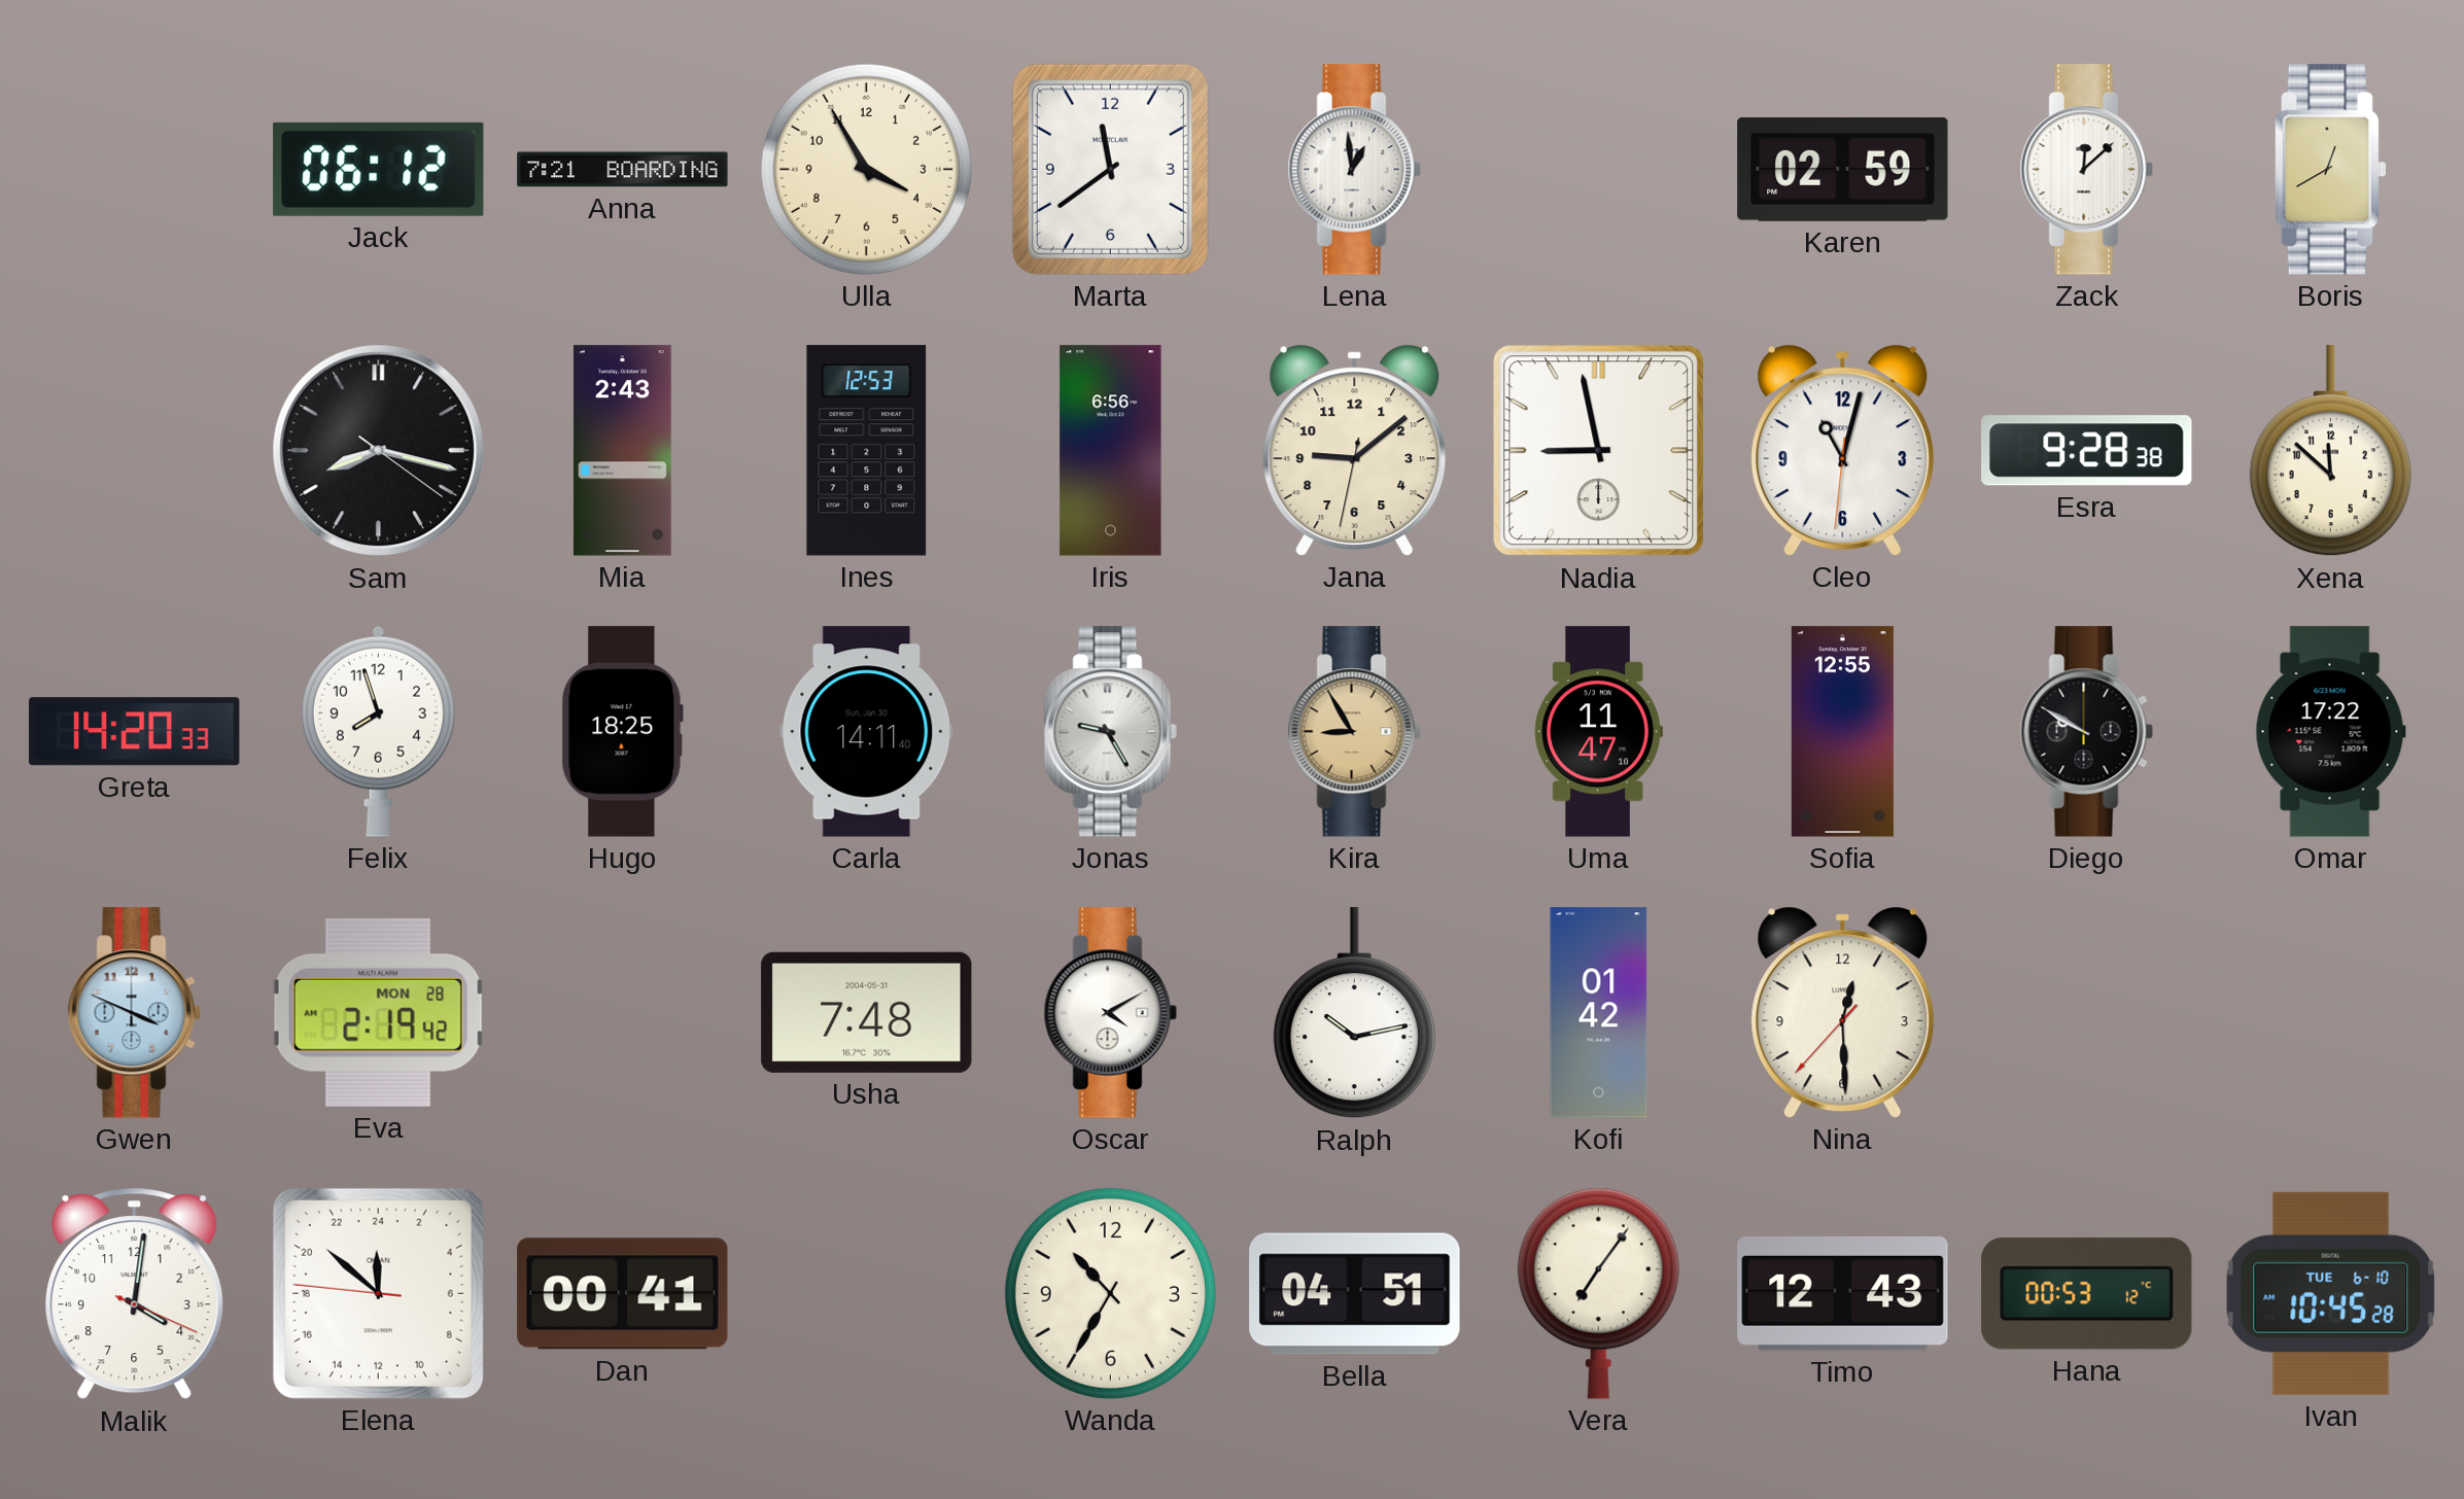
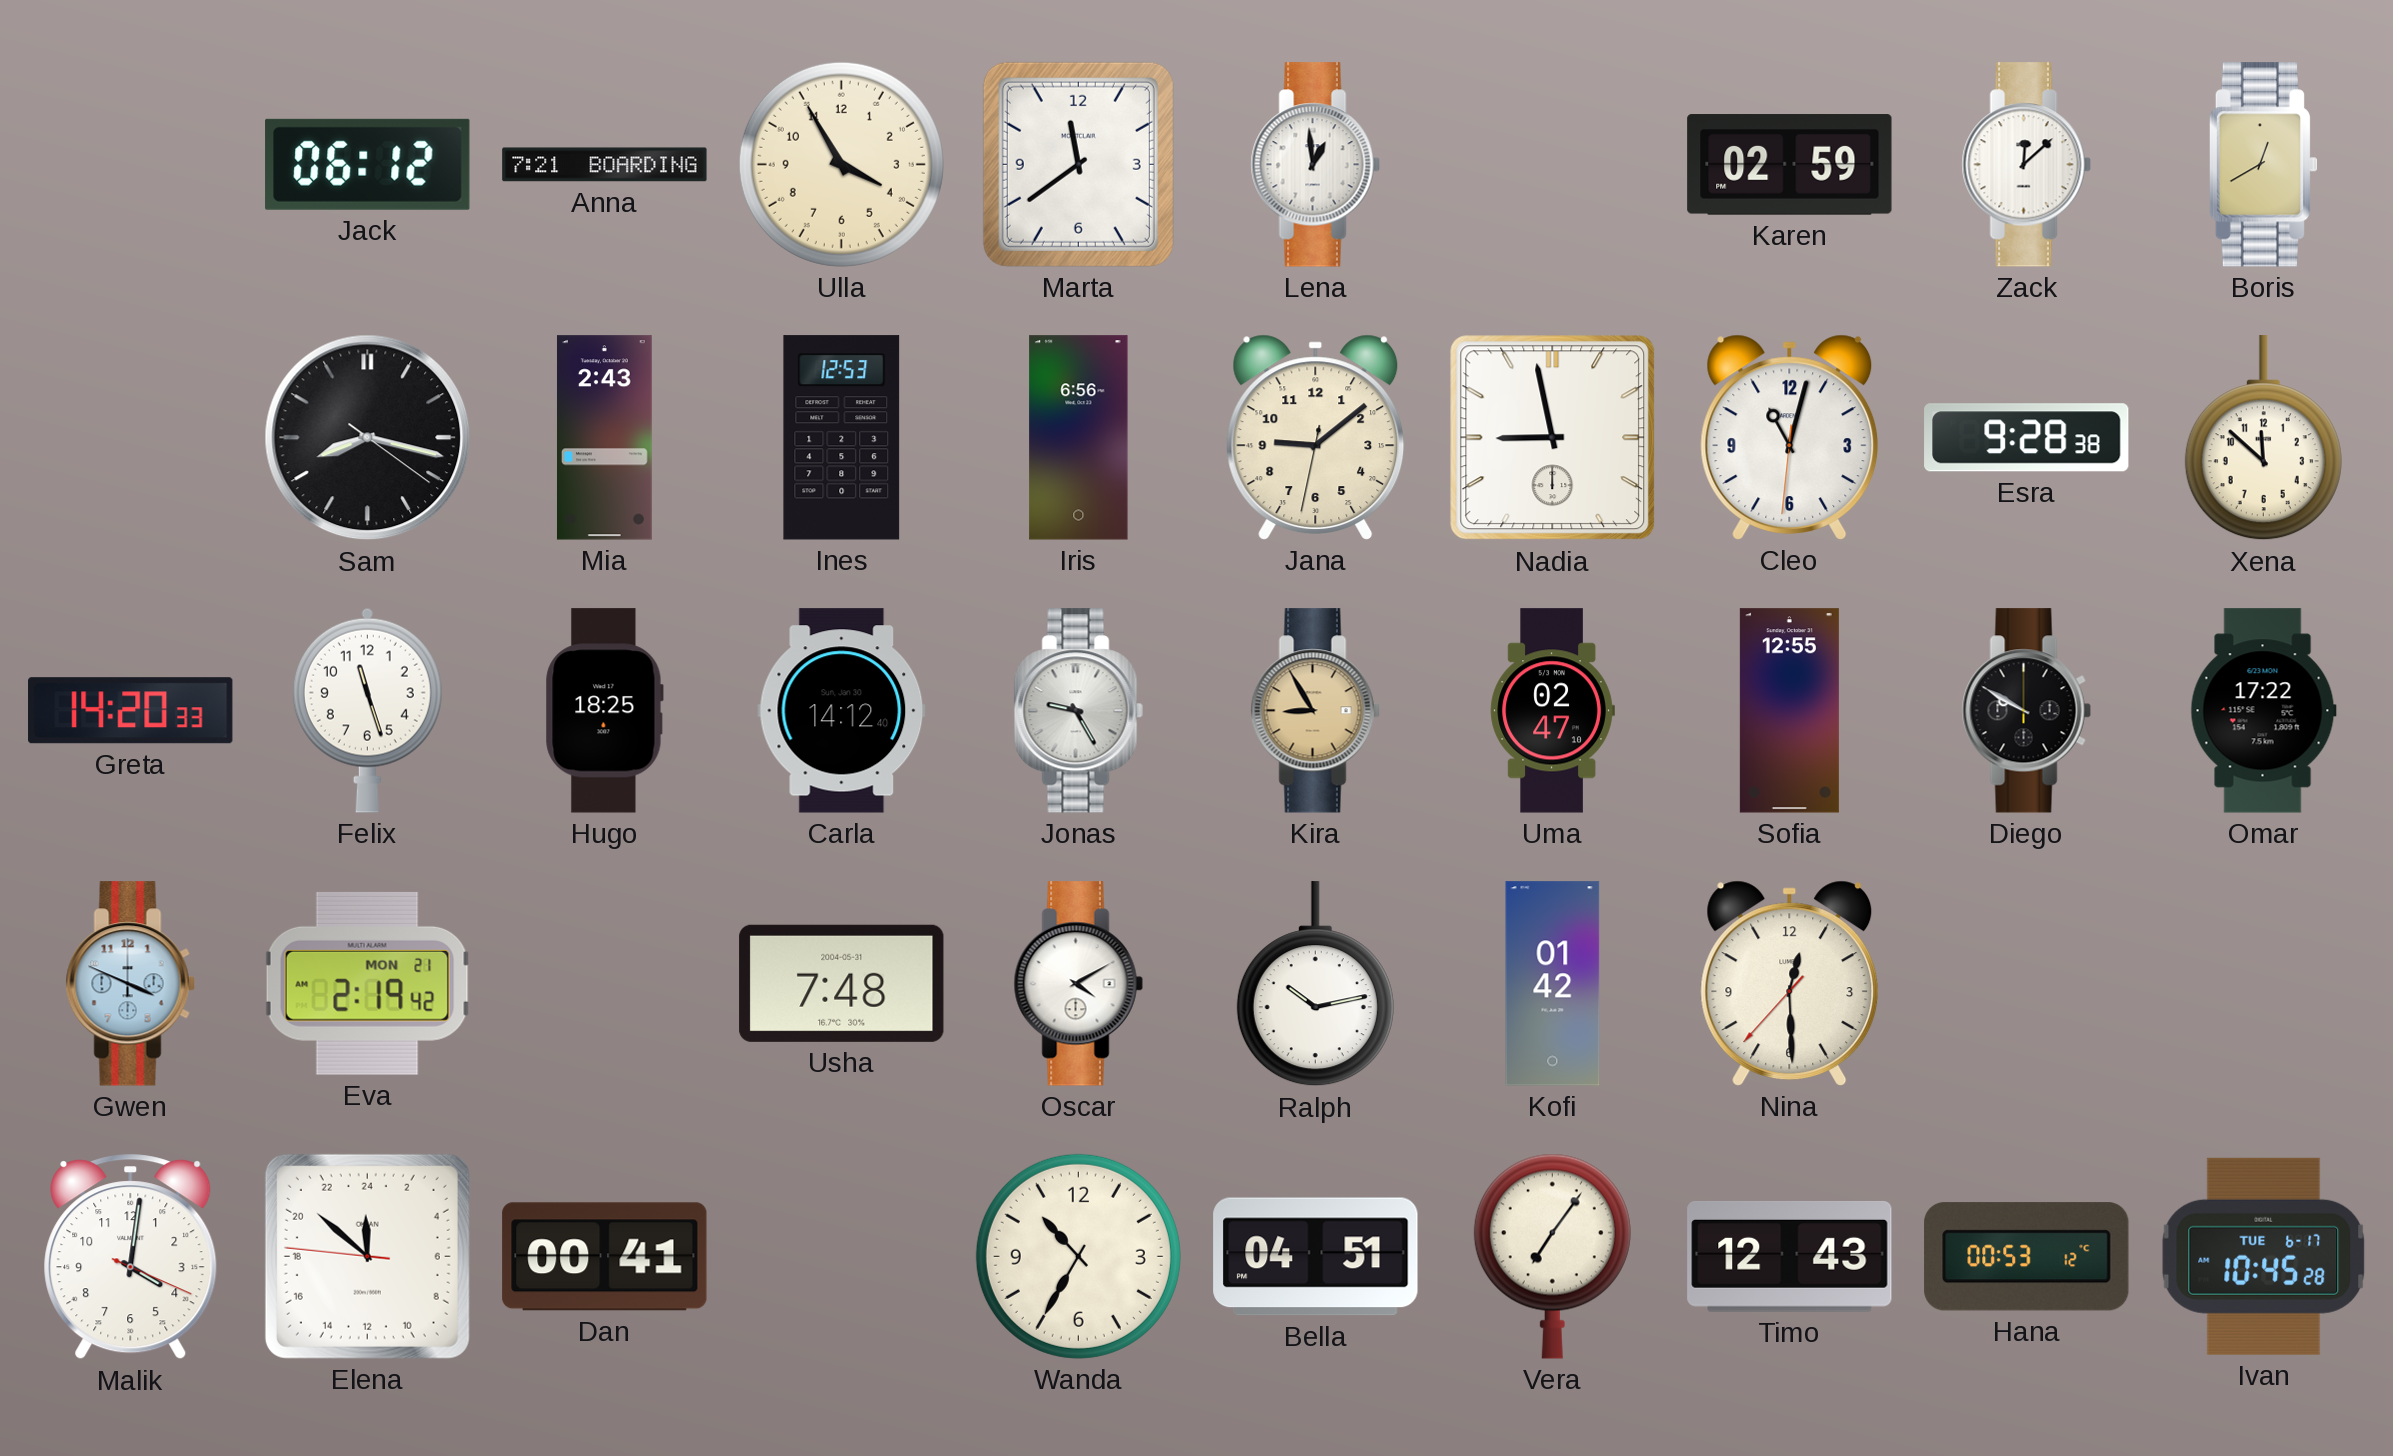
Felix: 7:57 -> 11:27 (367, 710)
Carla: 14:11 -> 14:12 (842, 711)
Uma: 11:47 -> 02:47 (1552, 711)
Eva date: MON 28 -> MON 21 (368, 983)
Ivan date: TUE 6-10 -> TUE 6-17 (2264, 1256)
